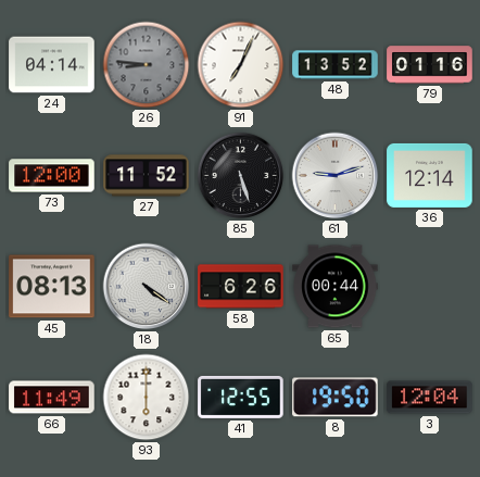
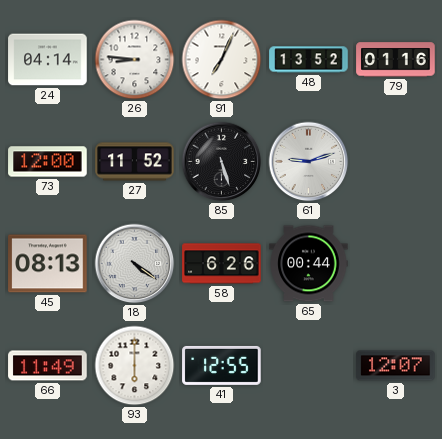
26 dial: grey -> white (135, 60)
36: 12:14 -> none (430, 175)
8: 19:50 -> none (336, 398)
3: 12:04 -> 12:07 (396, 366)
